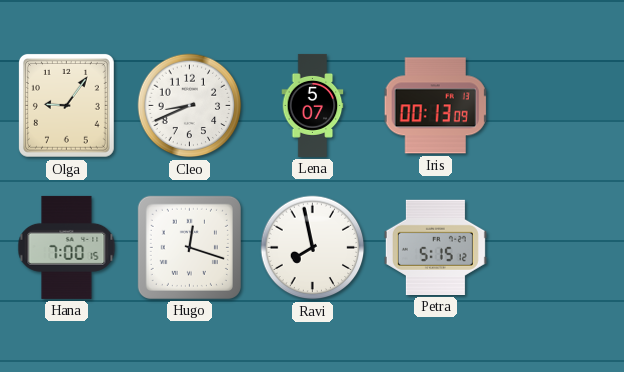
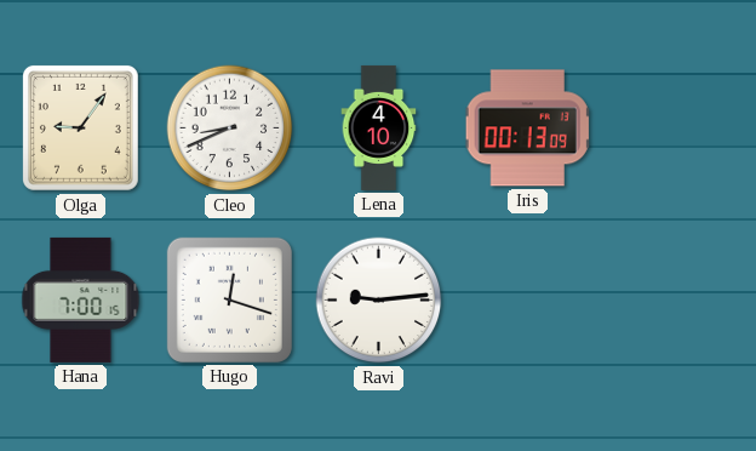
Lena: 5:07 -> 4:10 (379, 127)
Ravi: 7:58 -> 9:14 (379, 301)
Petra: 5:15 -> none (435, 247)
